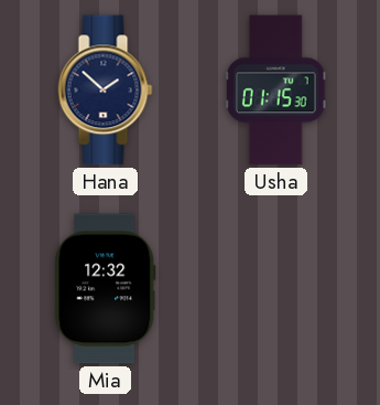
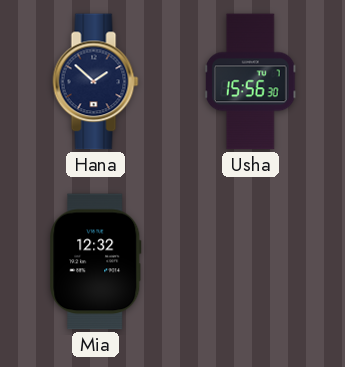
Usha: 01:15 -> 15:56 (250, 82)
